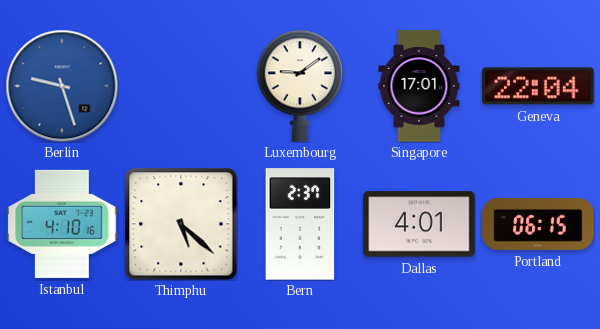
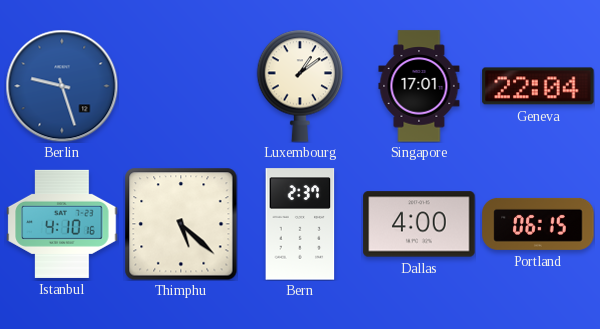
Luxembourg: 9:09 -> 1:09 (300, 86)
Dallas: 4:01 -> 4:00 (419, 224)
